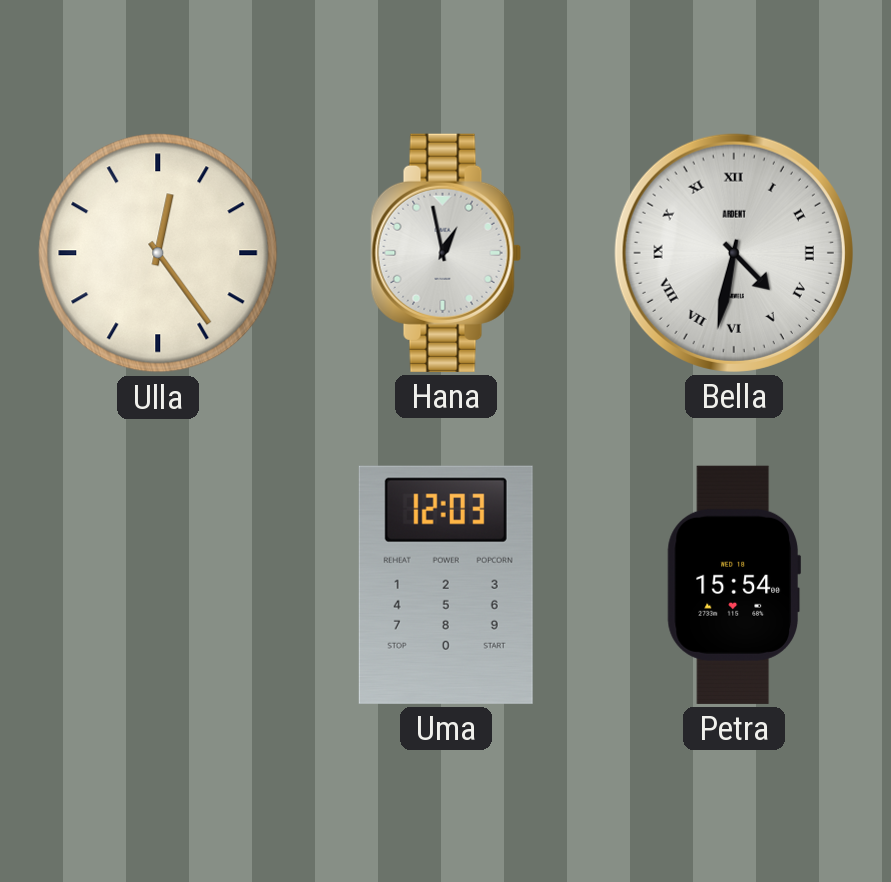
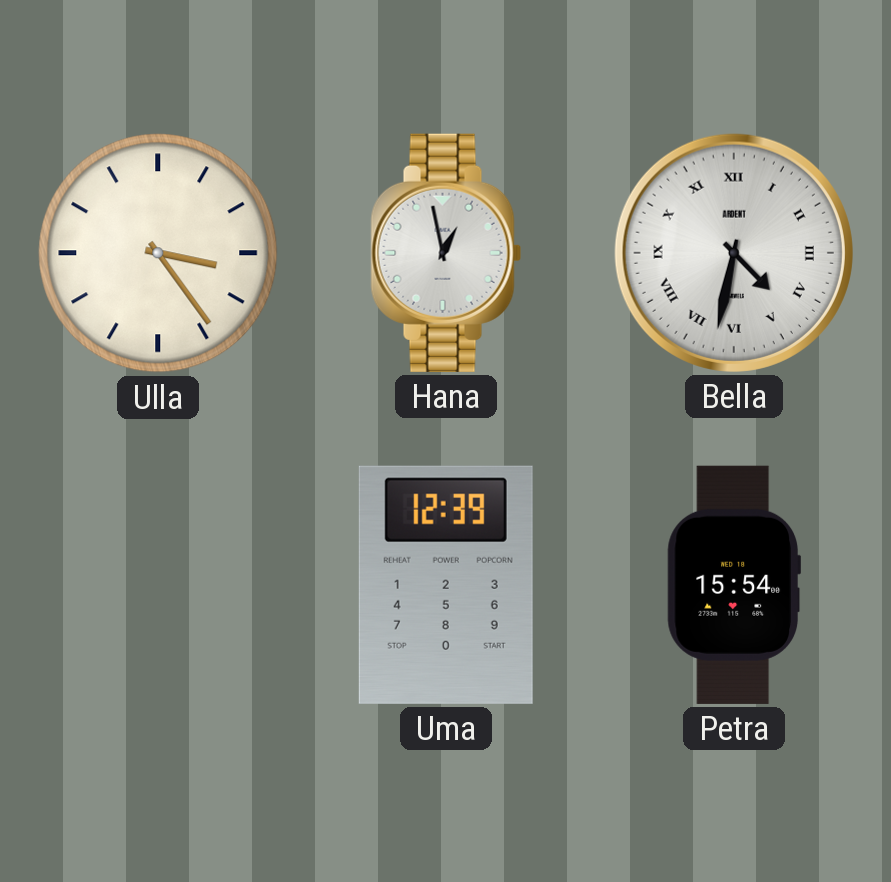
Ulla: 12:24 -> 3:24 (158, 253)
Uma: 12:03 -> 12:39 (446, 585)
